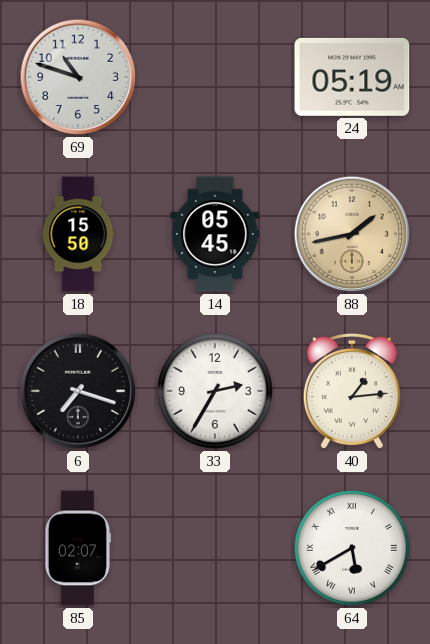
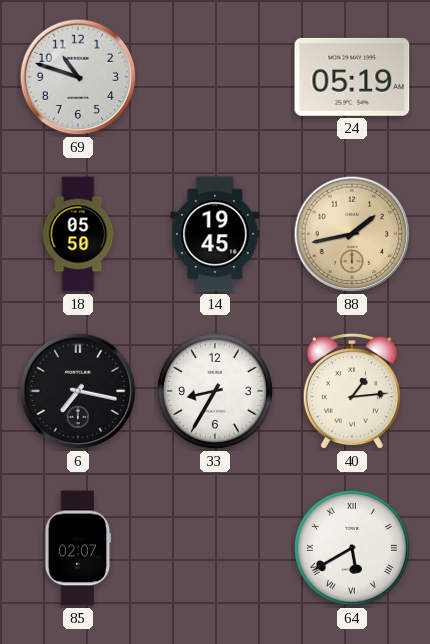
18: 15:50 -> 05:50 (78, 234)
14: 05:45 -> 19:45 (215, 234)
6: 7:18 -> 7:17 (78, 391)
33: 2:35 -> 8:35 (215, 391)
